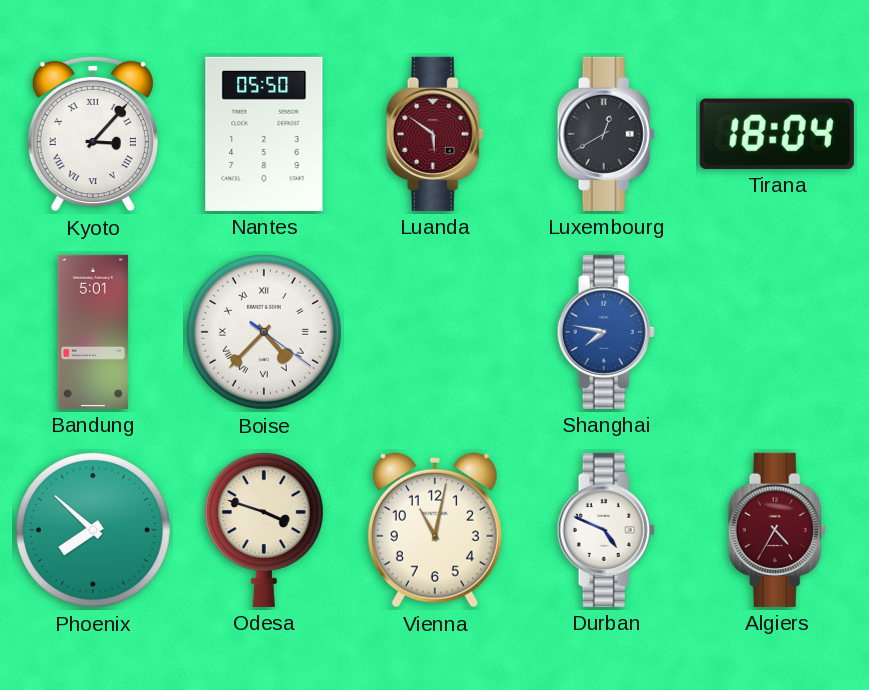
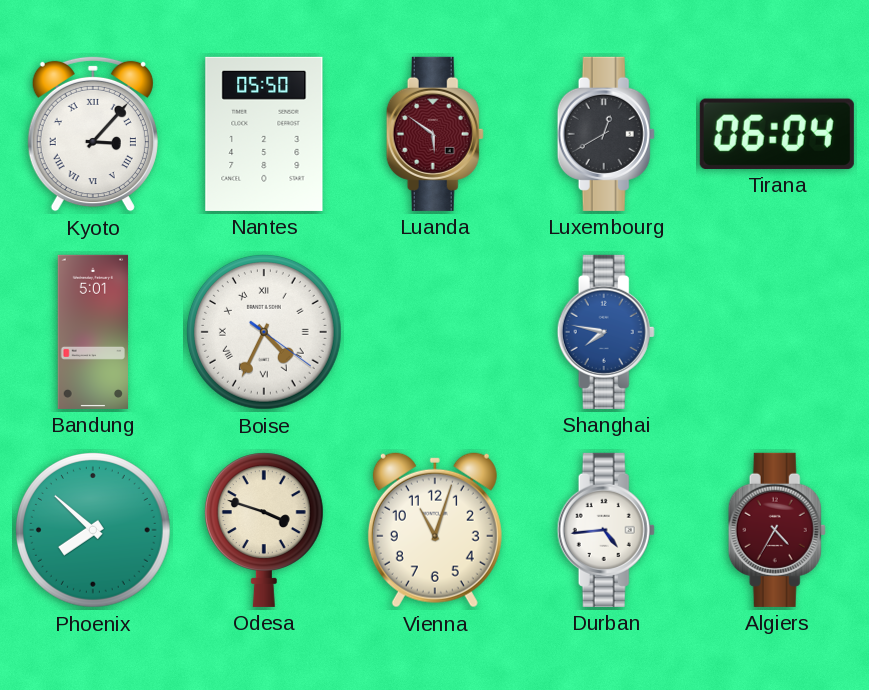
Tirana: 18:04 -> 06:04 (777, 134)
Boise: 4:37 -> 4:34 (264, 332)
Vienna: 11:02 -> 11:03 (435, 530)
Durban: 4:49 -> 4:44 (606, 530)
